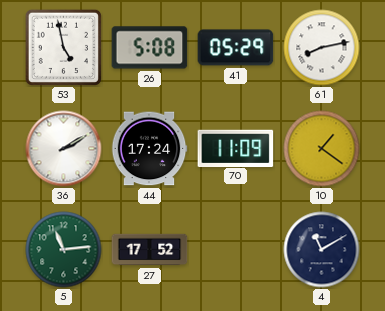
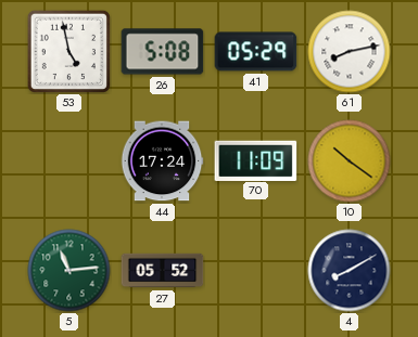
36: 2:10 -> none (64, 149)
10: 1:21 -> 10:21 (350, 161)
27: 17:52 -> 05:52 (163, 271)
4: 11:10 -> 8:10 (350, 271)
